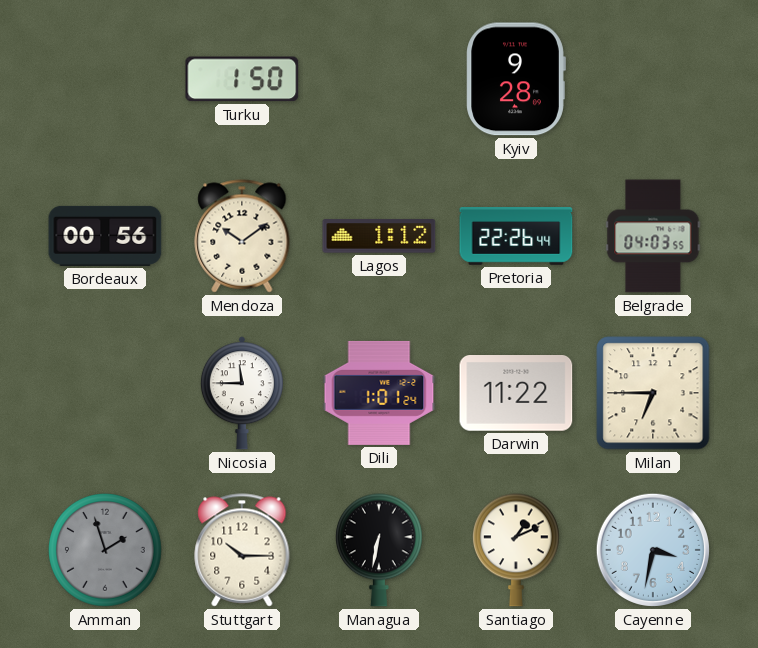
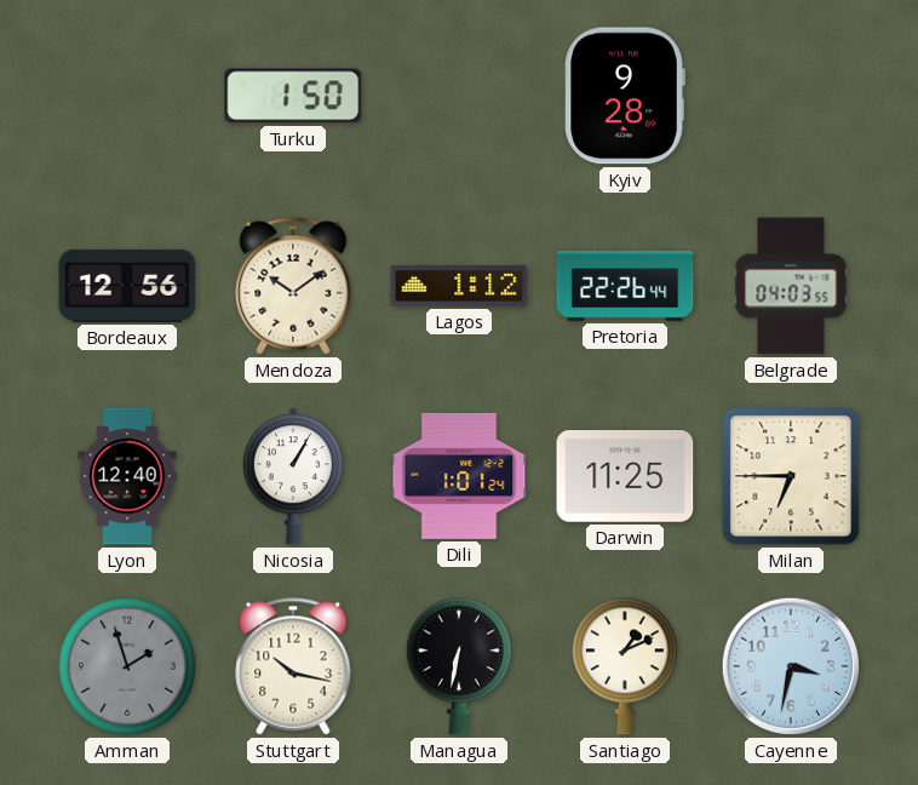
Bordeaux: 00:56 -> 12:56 (127, 286)
Lyon: none -> 12:40 (127, 476)
Nicosia: 11:45 -> 1:05 (293, 476)
Darwin: 11:22 -> 11:25 (625, 477)
Stuttgart: 10:15 -> 10:17 (293, 666)
